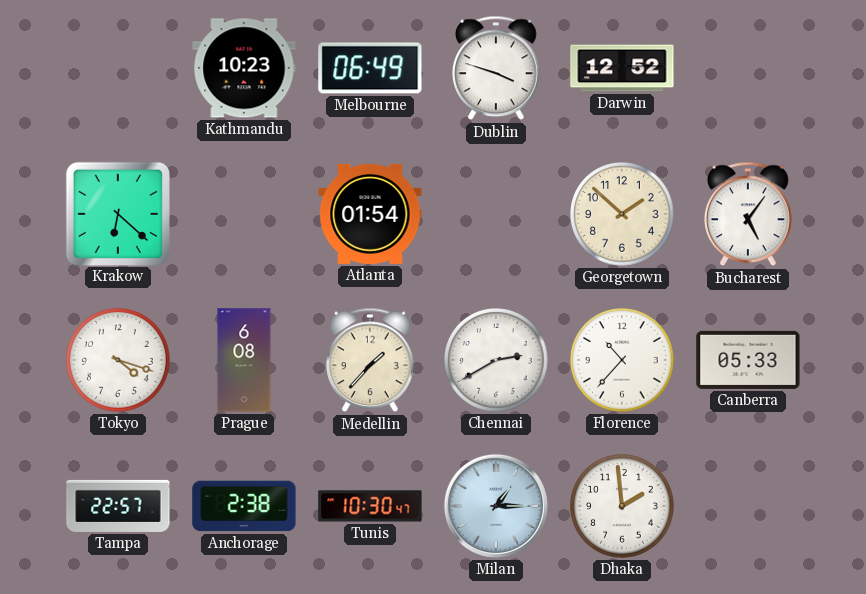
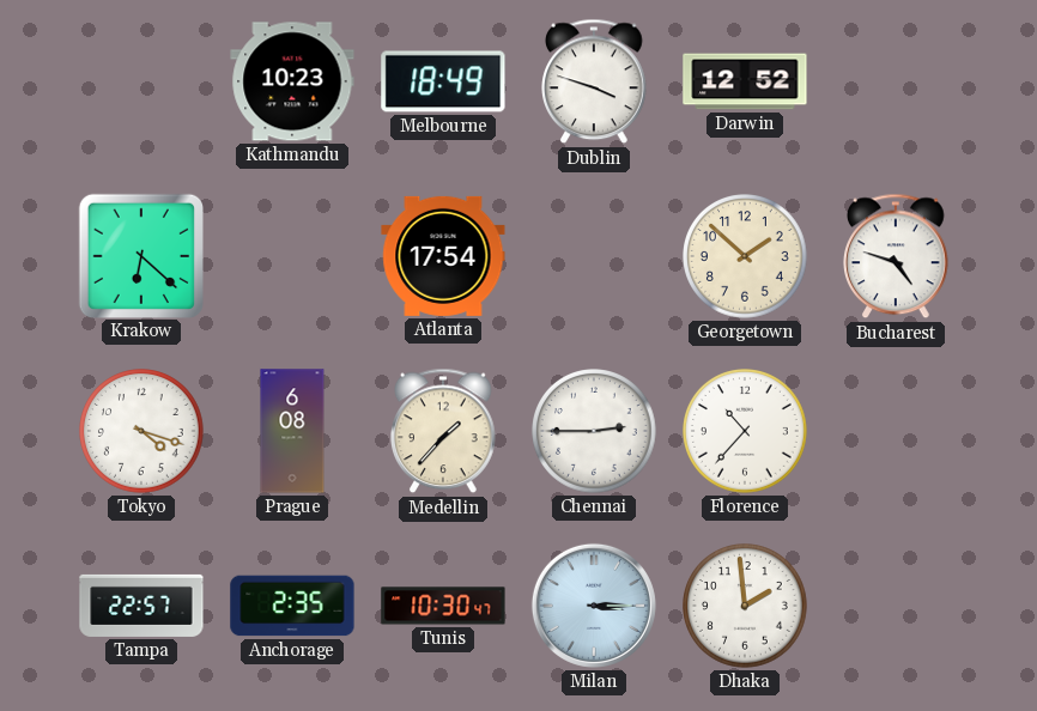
Melbourne: 06:49 -> 18:49 (443, 81)
Atlanta: 01:54 -> 17:54 (443, 256)
Bucharest: 5:06 -> 4:48 (896, 256)
Chennai: 2:40 -> 2:45 (594, 431)
Canberra: 05:33 -> none (748, 360)
Anchorage: 2:38 -> 2:35 (292, 606)
Milan: 1:15 -> 3:15 (594, 606)
